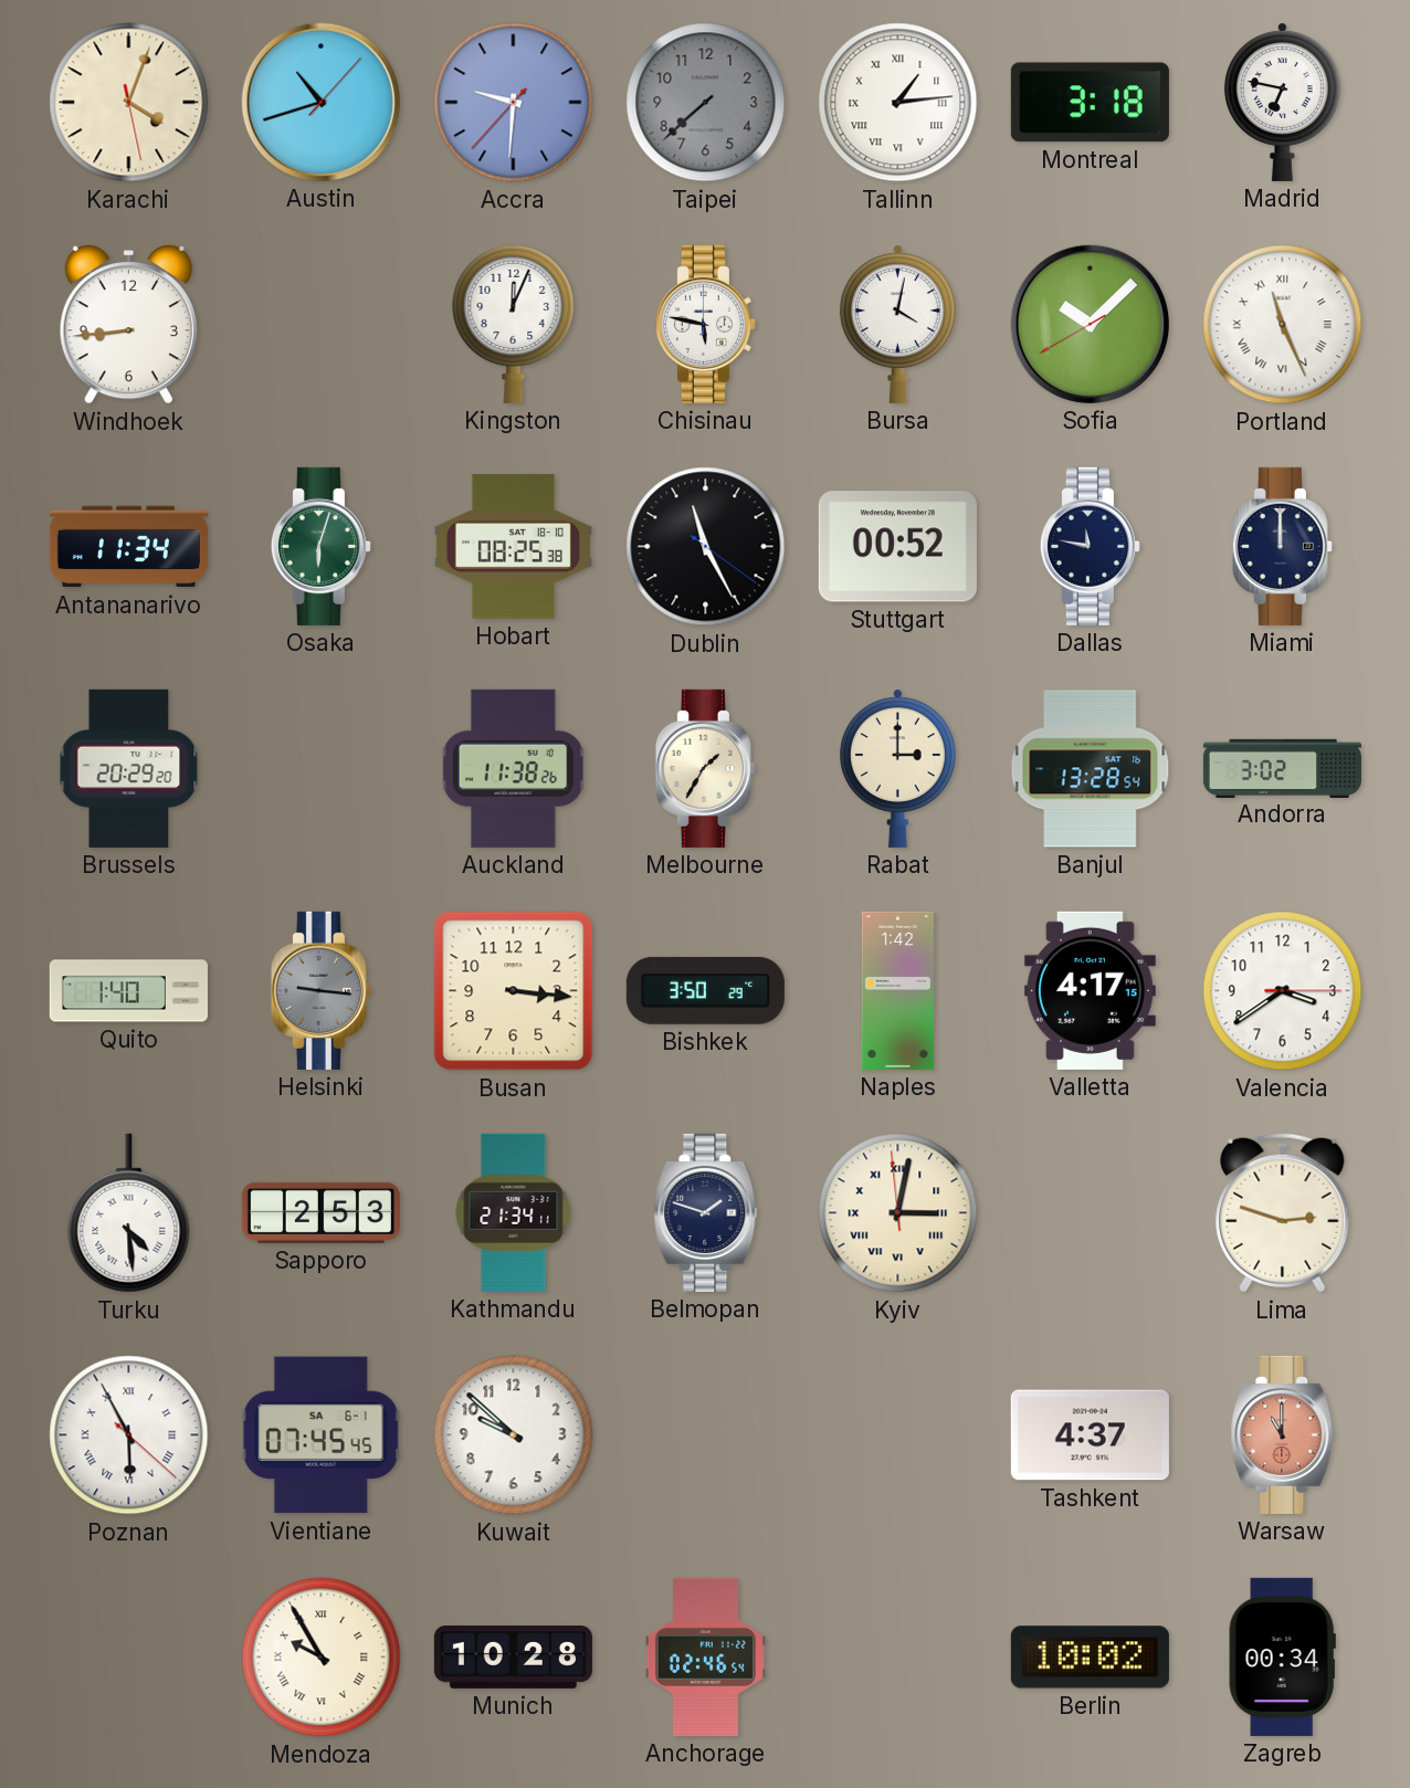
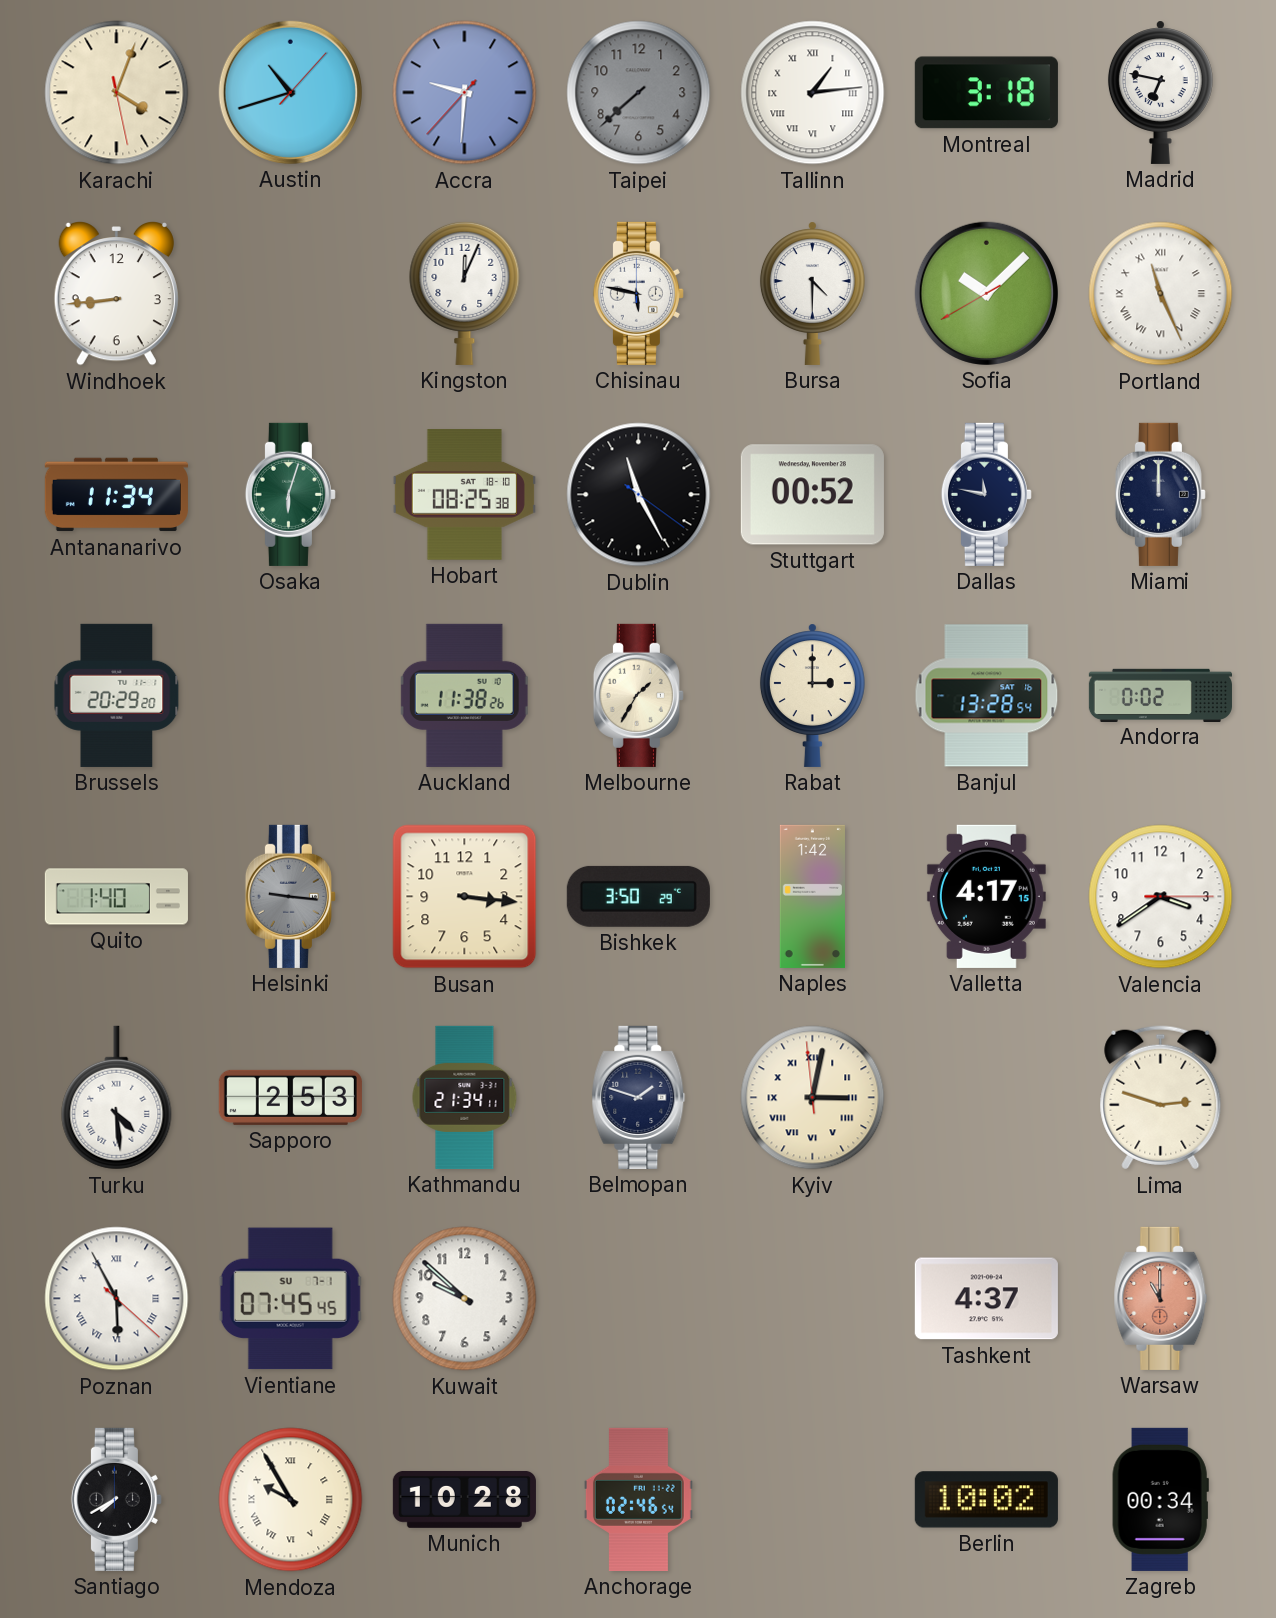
Bursa: 4:02 -> 4:30 (812, 293)
Andorra: 3:02 -> 0:02 (1160, 695)
Vientiane date: SA 6-1 -> SU 7-1 (290, 1299)
Santiago: none -> 7:40 (116, 1499)
